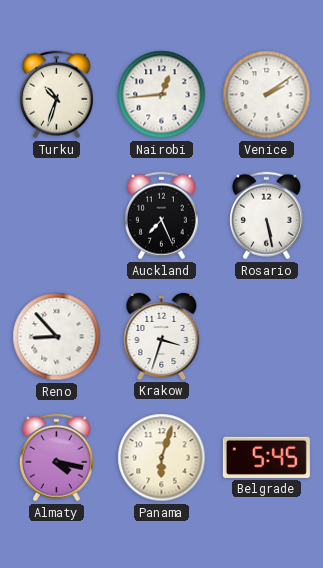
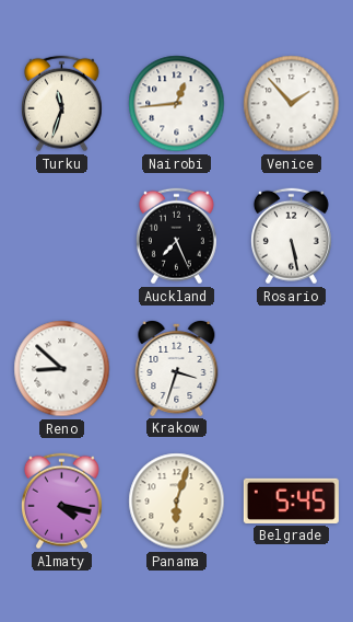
Turku: 10:33 -> 11:33 (61, 104)
Venice: 2:09 -> 1:53 (292, 104)
Reno: 8:53 -> 8:52 (62, 369)
